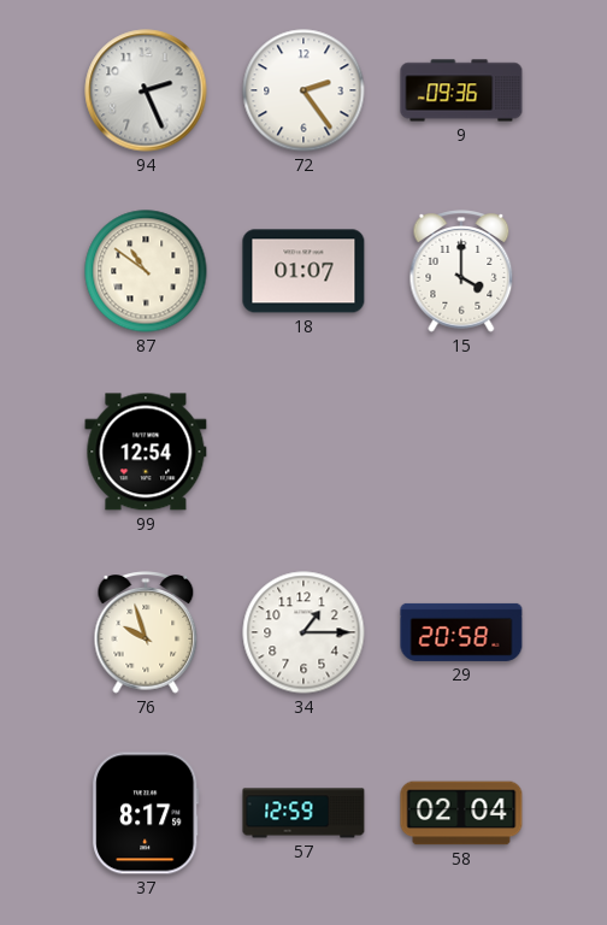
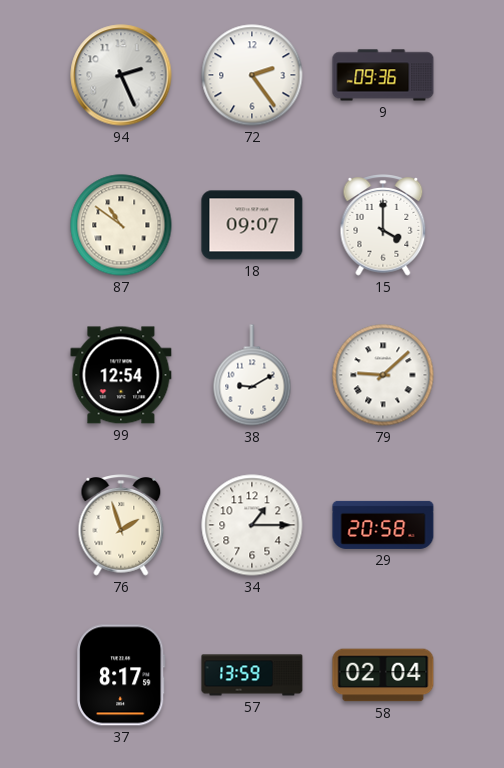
18: 01:07 -> 09:07 (252, 225)
38: none -> 9:10 (252, 375)
79: none -> 9:08 (383, 375)
76: 9:57 -> 1:57 (121, 525)
57: 12:59 -> 13:59 (252, 675)
